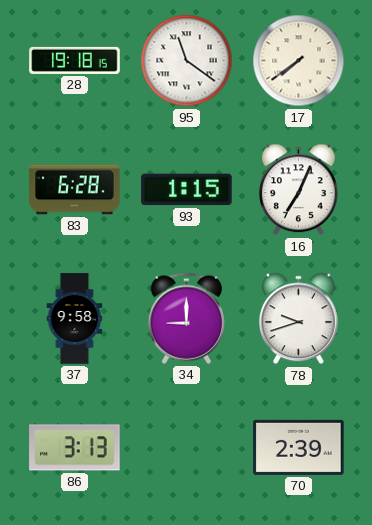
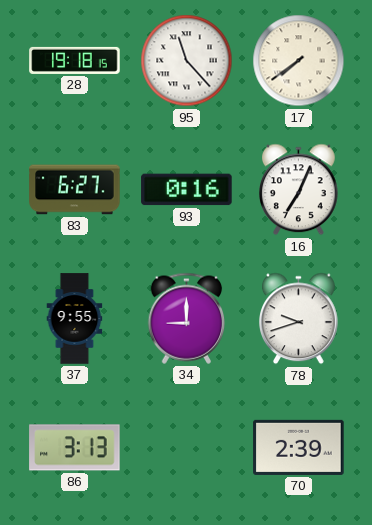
95: 11:21 -> 11:23 (187, 61)
83: 6:28 -> 6:27 (75, 190)
93: 1:15 -> 0:16 (187, 190)
37: 9:58 -> 9:55 (75, 319)
